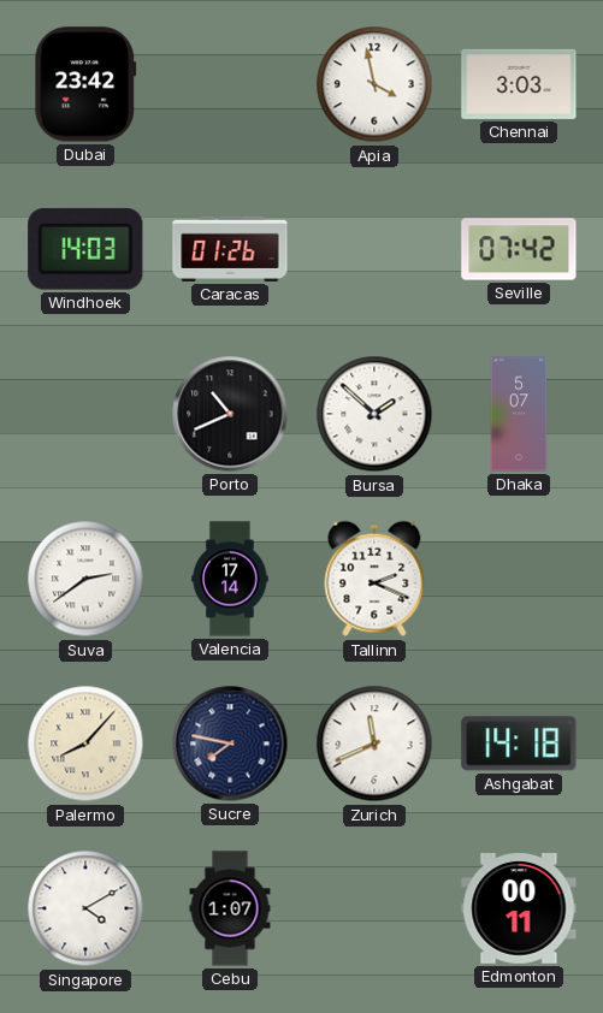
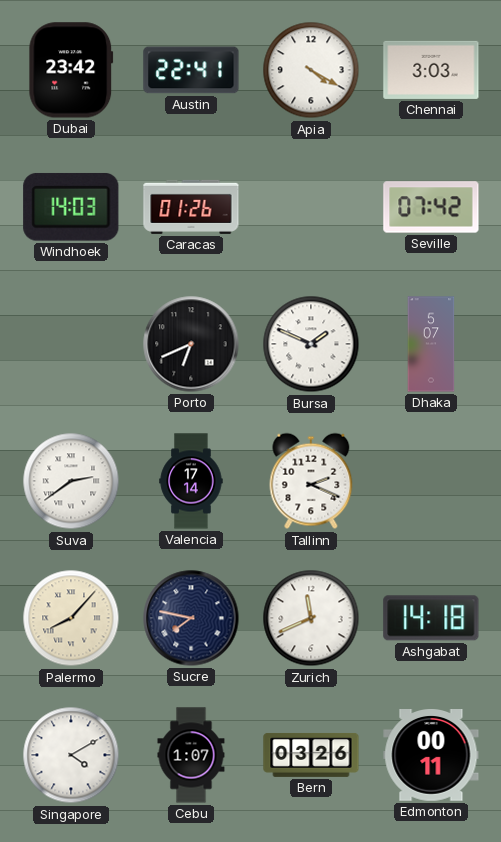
Austin: none -> 22:41 (191, 70)
Apia: 3:58 -> 4:20 (311, 70)
Porto: 10:41 -> 6:41 (191, 344)
Bursa: 1:52 -> 1:49 (311, 344)
Bern: none -> 03:26 (311, 755)
